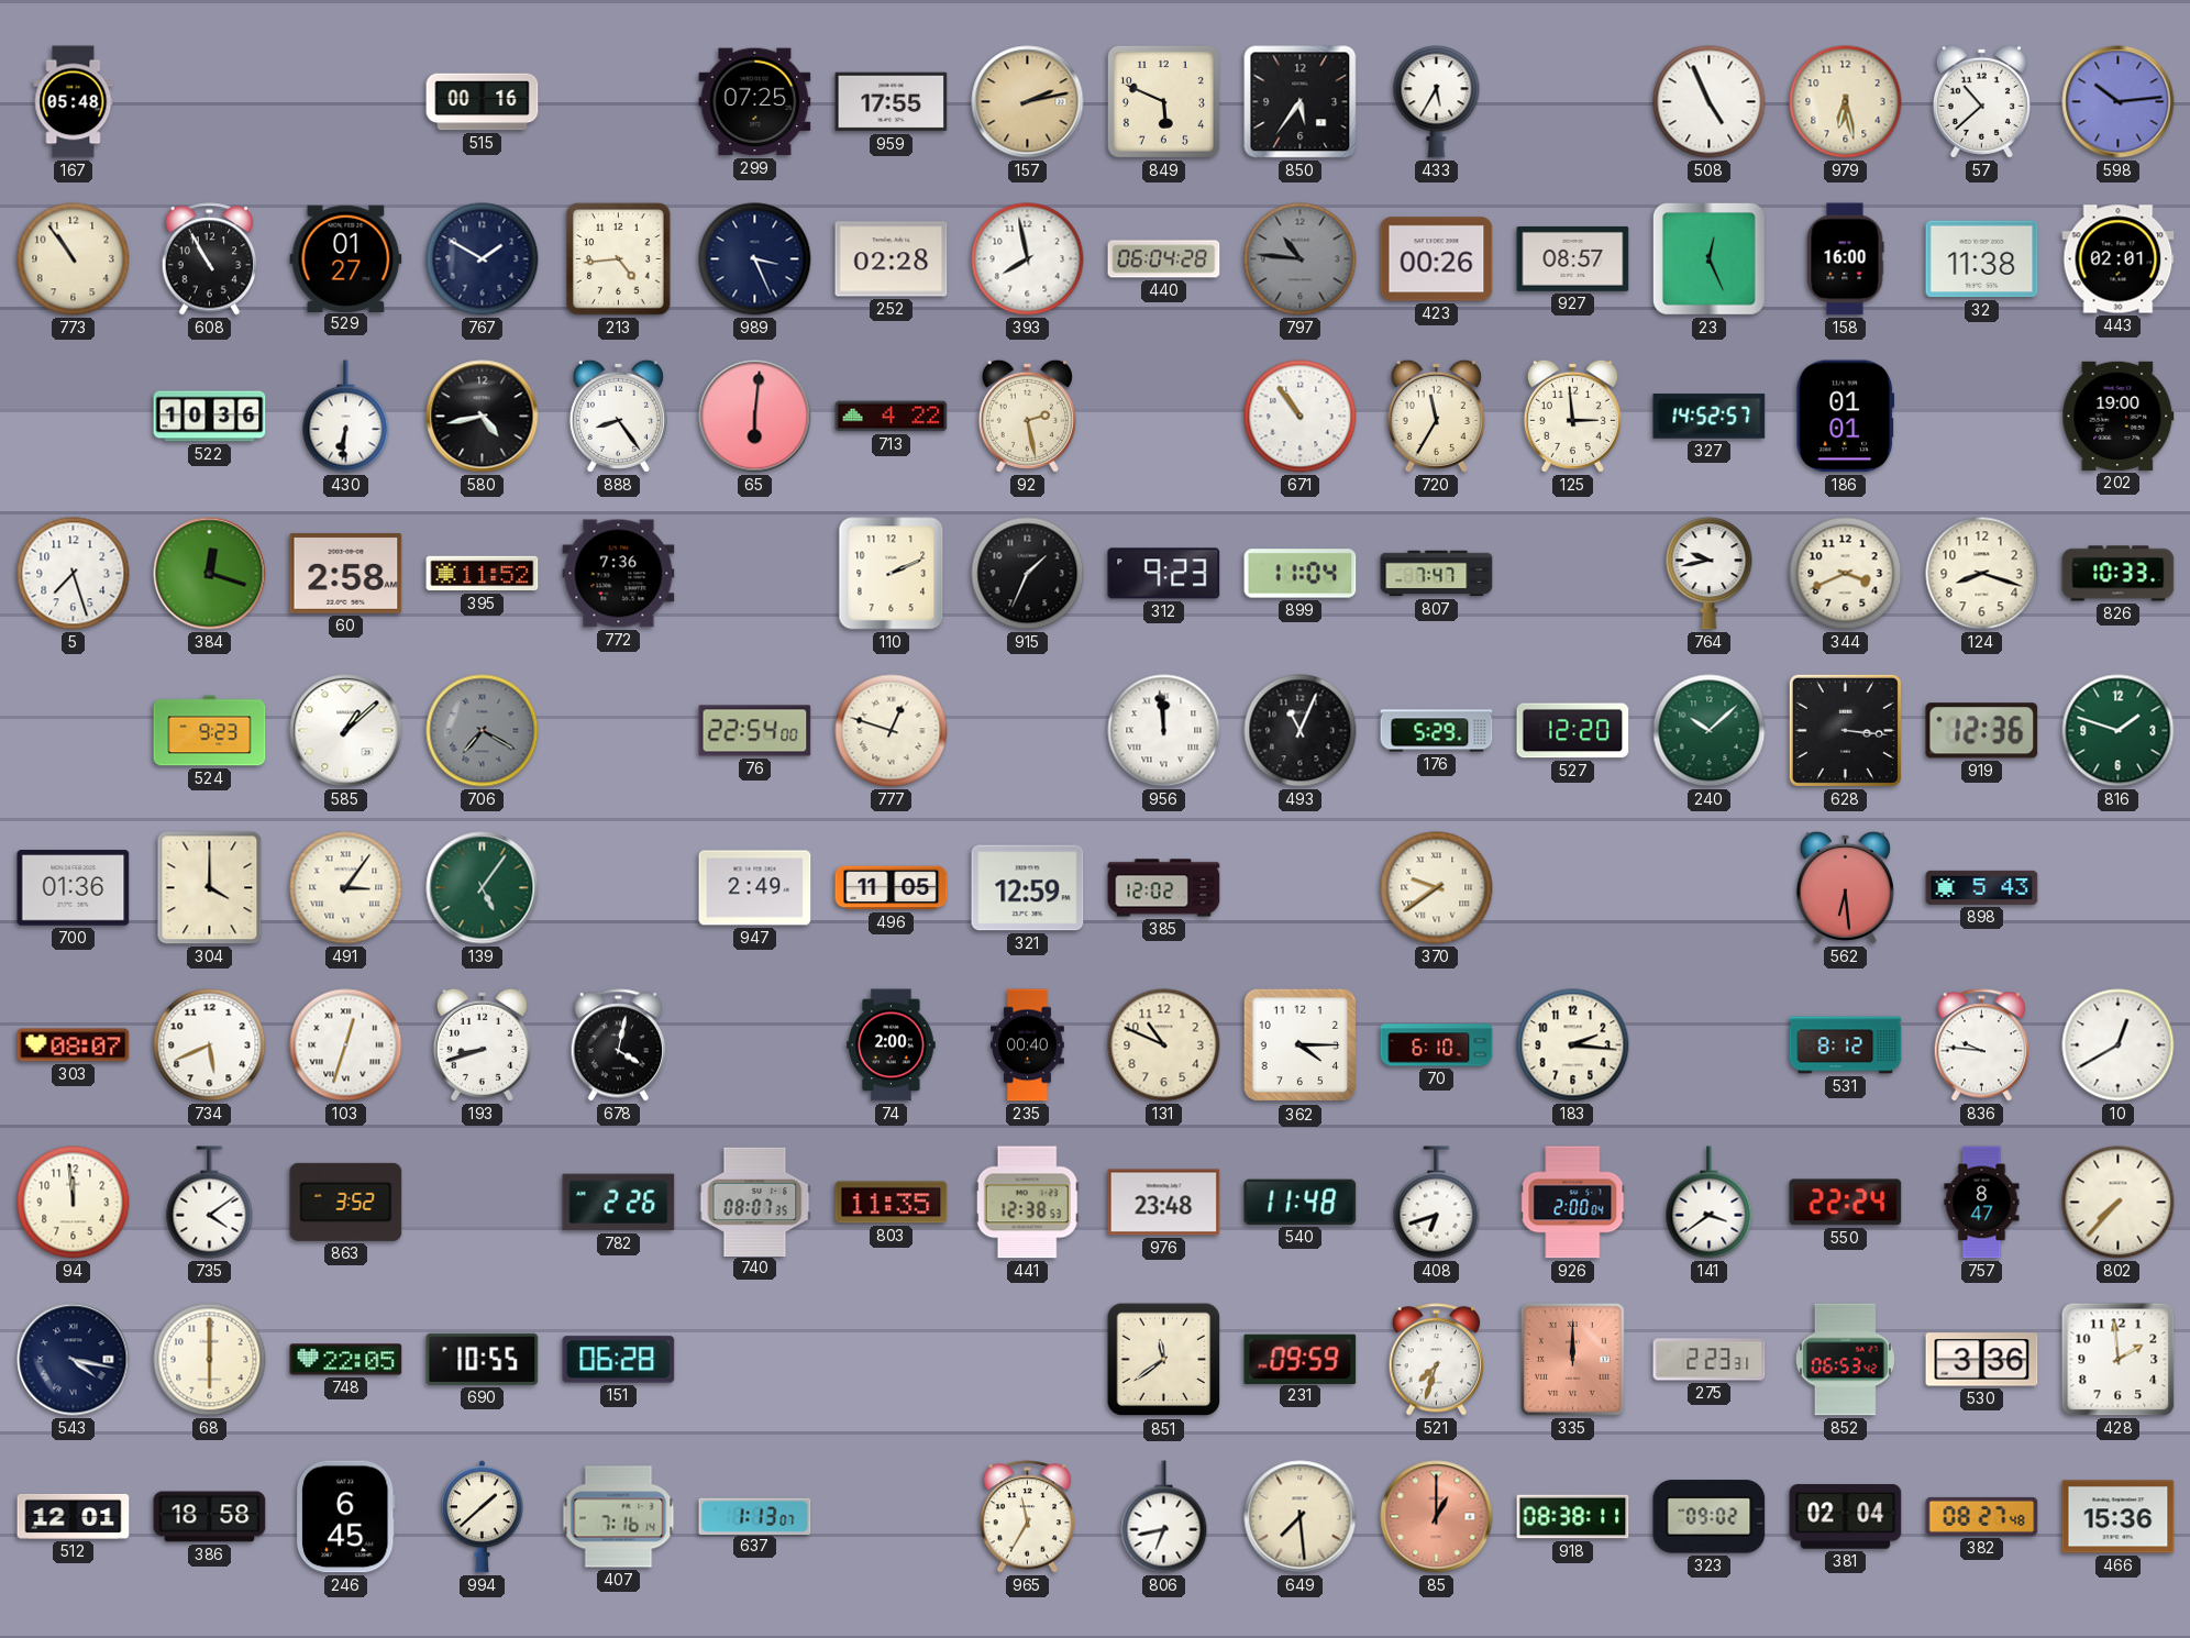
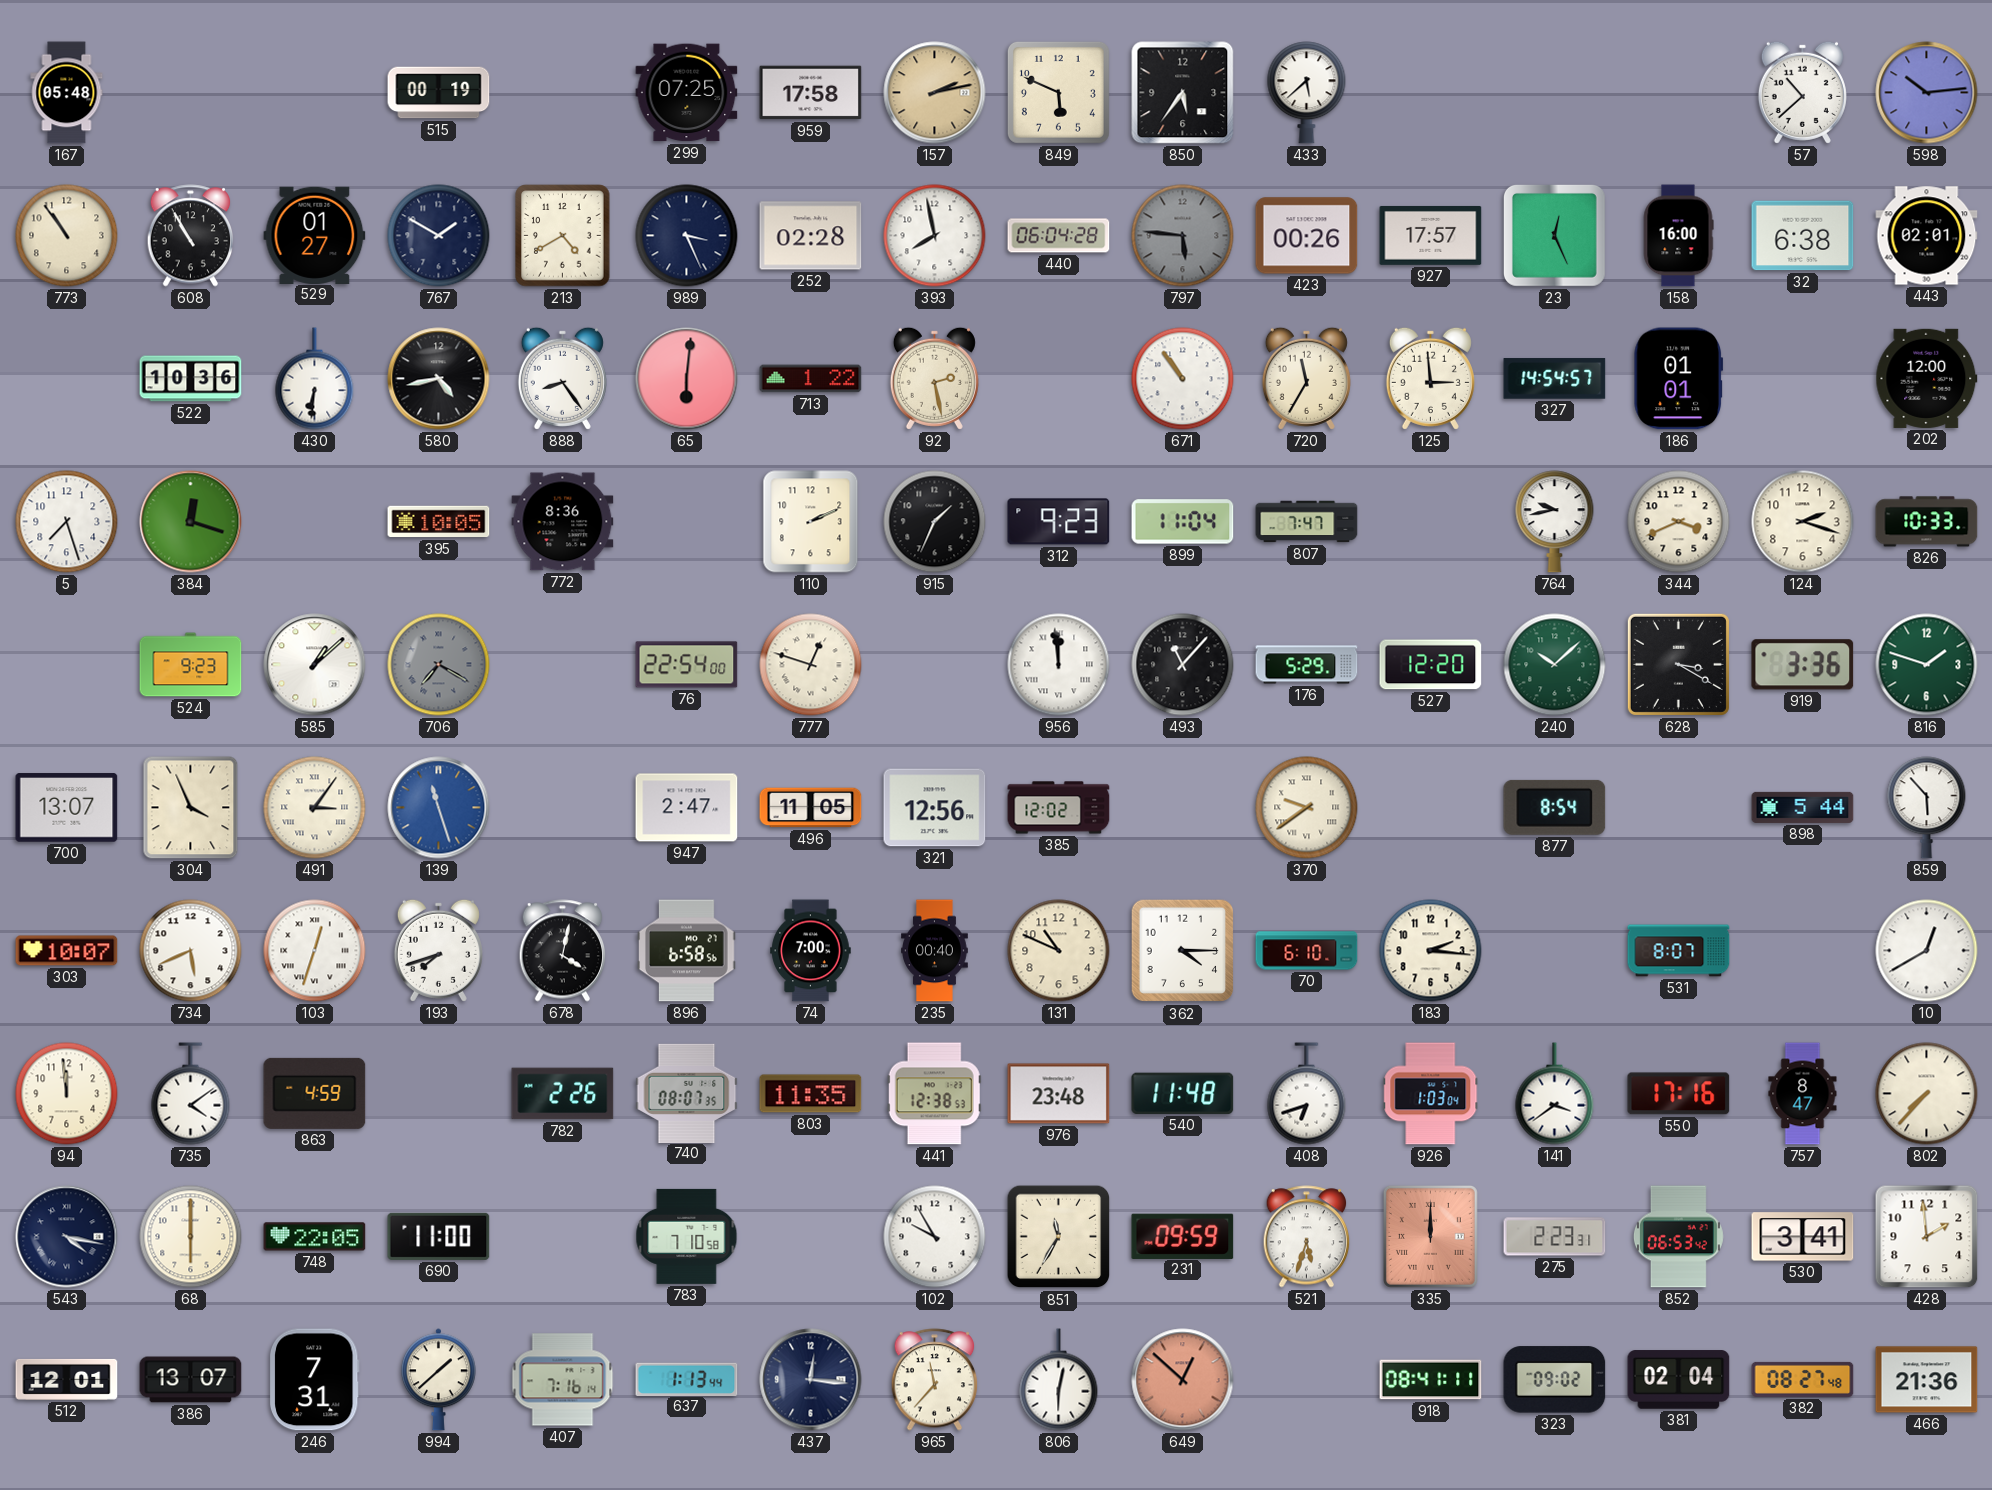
515: 00:16 -> 00:19 (439, 93)
959: 17:55 -> 17:58 (811, 93)
433: 5:35 -> 5:38 (1307, 93)
508: 4:56 -> none (1710, 102)
979: 6:28 -> none (1846, 102)
213: 4:44 -> 4:40 (563, 236)
797: 10:46 -> 5:46 (1183, 236)
927: 08:57 -> 17:57 (1431, 235)
32: 11:38 -> 6:38 (1803, 236)
713: 4:22 -> 1:22 (811, 379)
327: 14:52 -> 14:54 (1555, 379)
202: 19:00 -> 12:00 (1927, 378)
60: 2:58 -> none (346, 574)
395: 11:52 -> 10:05 (439, 522)
772: 7:36 -> 8:36 (563, 522)
124: 8:18 -> 2:18 (1803, 522)
493: 11:04 -> 11:07 (1183, 665)
628: 3:16 -> 3:20 (1678, 664)
919: 12:36 -> 3:36 (1803, 665)
700: 01:36 -> 13:07 (67, 808)
304: 4:00 -> 3:56 (191, 808)
139: 5:06 -> 11:27 (439, 808)
139 dial: green -> blue (439, 808)
947: 2:49 -> 2:47 (687, 808)
321: 12:59 -> 12:56 (935, 808)
877: none -> 8:54 (1555, 807)
562: 6:29 -> none (1845, 887)
898: 5:43 -> 5:44 (1803, 807)
859: none -> 5:53 (1927, 808)
303: 08:07 -> 10:07 (67, 951)
193: 8:42 -> 7:42 (438, 950)
896: none -> 6:58 (687, 951)
74: 2:00 -> 7:00 (811, 951)
531: 8:12 -> 8:07 (1679, 951)
836: 9:46 -> none (1982, 1045)
863: 3:52 -> 4:59 (315, 1093)
926: 2:00 -> 1:03 (1431, 1094)
550: 22:24 -> 17:16 (1679, 1094)
690: 10:55 -> 11:00 (439, 1236)
151: 06:28 -> none (619, 1360)
783: none -> 7:10 (687, 1236)
102: none -> 9:55 (935, 1237)
851: 11:39 -> 11:35 (1059, 1237)
521: 7:33 -> 5:33 (1307, 1237)
530: 3:36 -> 3:41 (1803, 1237)
386: 18:58 -> 13:07 (191, 1380)
246: 6:45 -> 7:31 (314, 1380)
637: 1:13:07 -> 1:13:44 (687, 1379)
437: none -> 12:16 (811, 1380)
965: 11:35 -> 11:37 (935, 1380)
806: 6:43 -> 6:02 (1059, 1380)
649: 7:29 -> 12:52 (1183, 1380)
649 dial: cream -> salmon (1183, 1380)
85: 1:00 -> none (1437, 1517)
918: 08:38 -> 08:41 (1431, 1380)
466: 15:36 -> 21:36 (1927, 1380)
